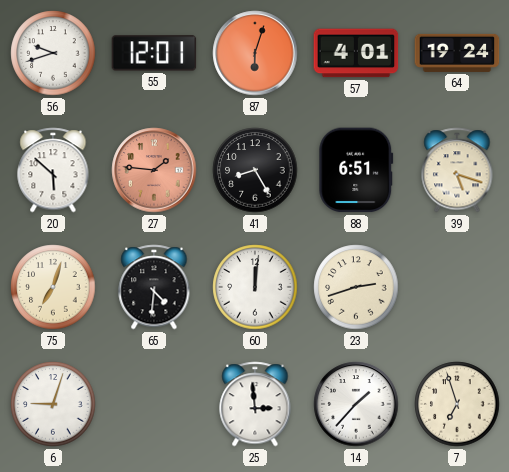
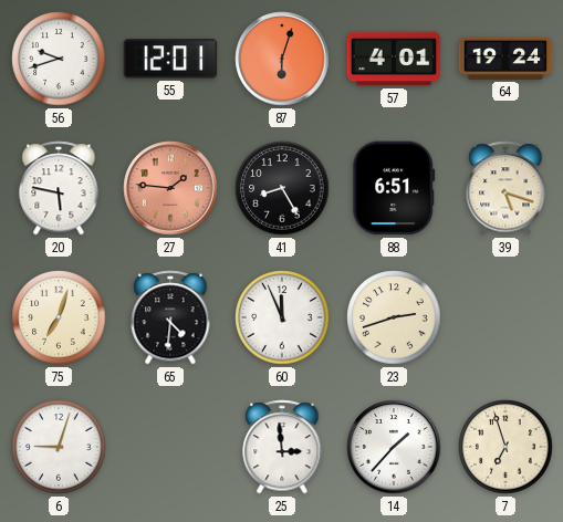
20: 5:52 -> 5:47 (59, 188)
60: 12:01 -> 11:56 (282, 317)
